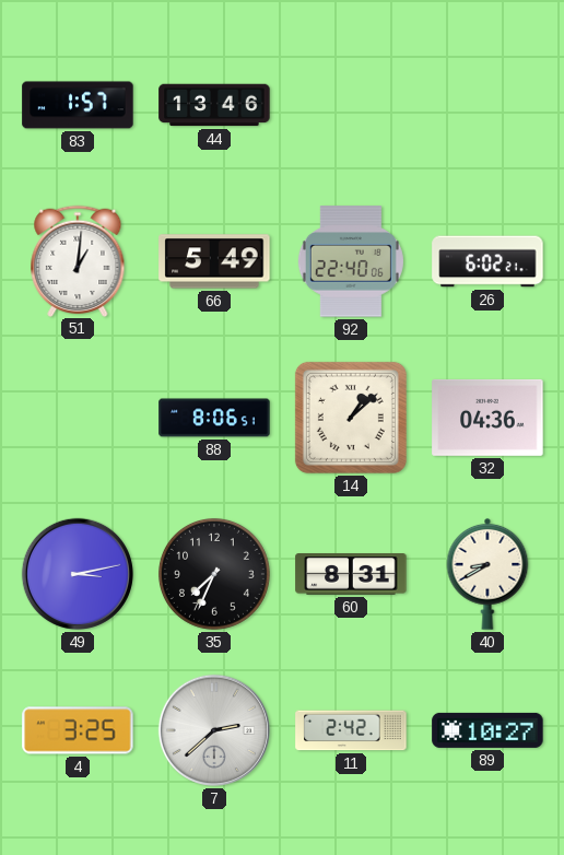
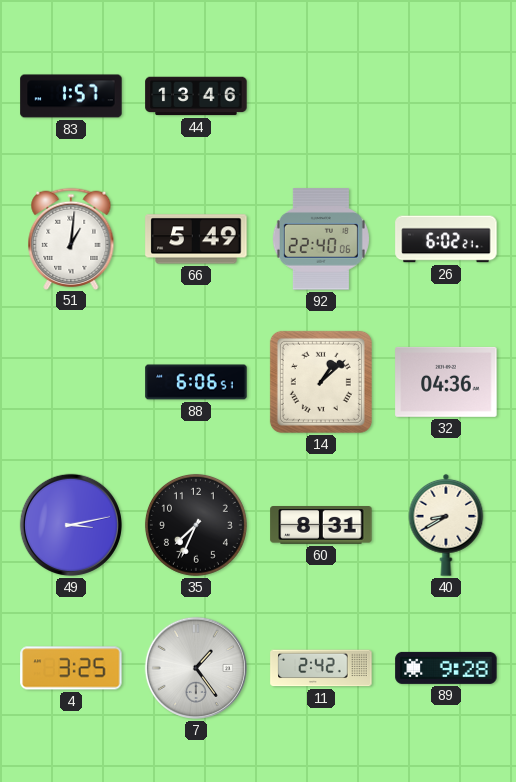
88: 8:06 -> 6:06 (196, 382)
7: 2:38 -> 1:24 (196, 668)
89: 10:27 -> 9:28 (446, 668)
